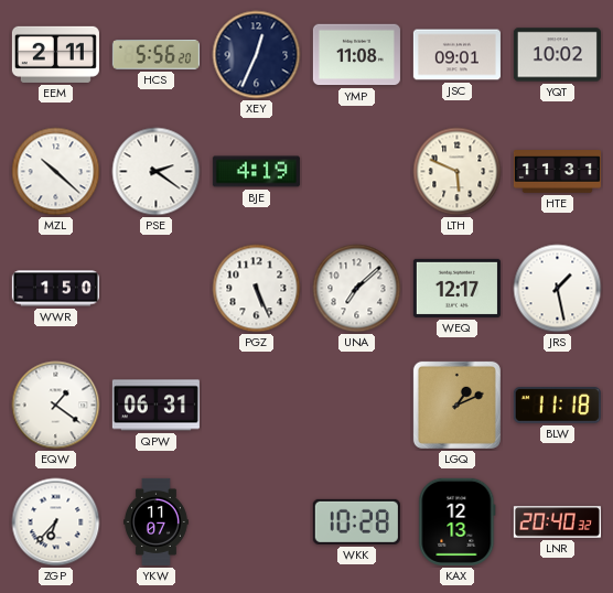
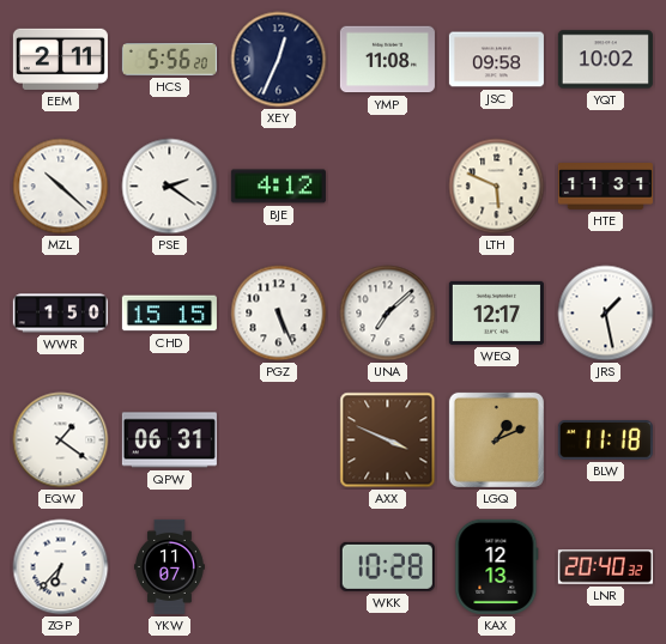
JSC: 09:01 -> 09:58 (496, 60)
BJE: 4:19 -> 4:12 (278, 187)
CHD: none -> 15:15 (169, 314)
AXX: none -> 3:49 (388, 441)
